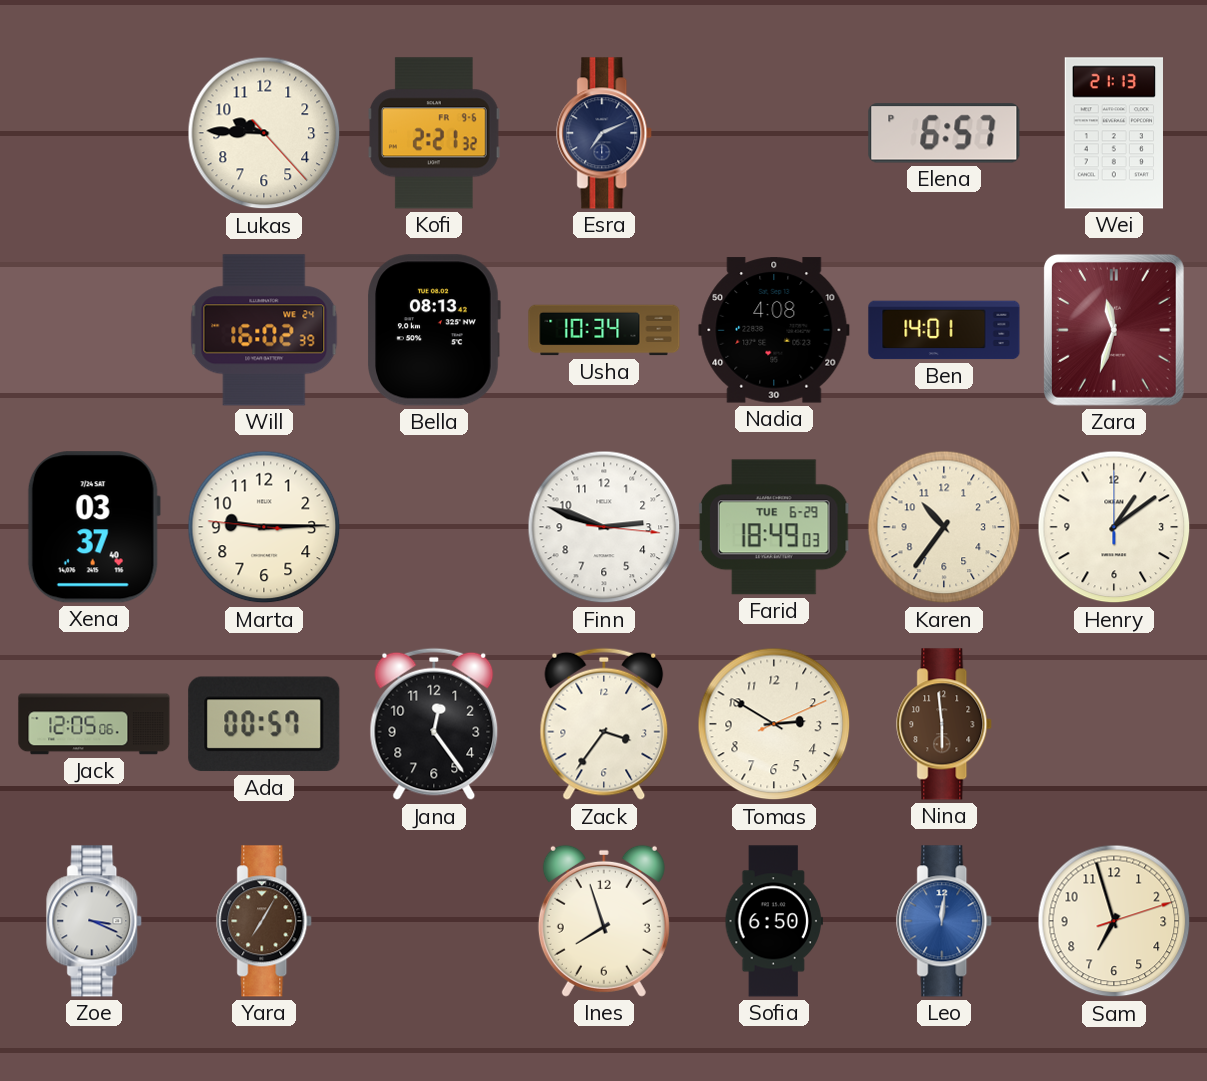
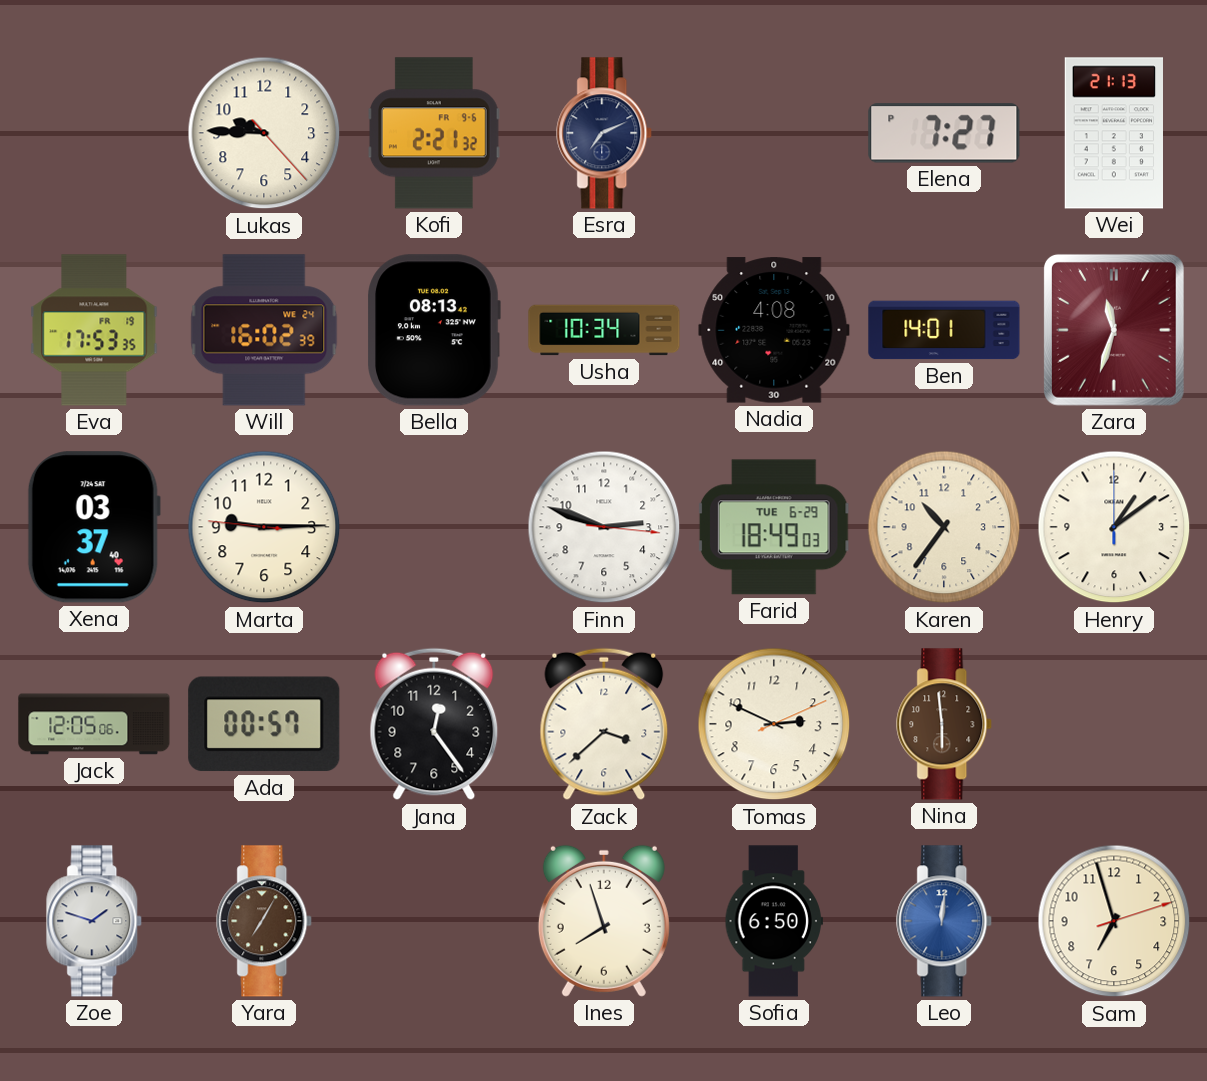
Elena: 6:57 -> 7:27 (944, 133)
Eva: none -> 17:53 (94, 330)
Zack: 3:36 -> 3:38 (604, 724)
Tomas: 2:50 -> 2:49 (774, 724)
Zoe: 3:19 -> 1:48 (95, 921)
